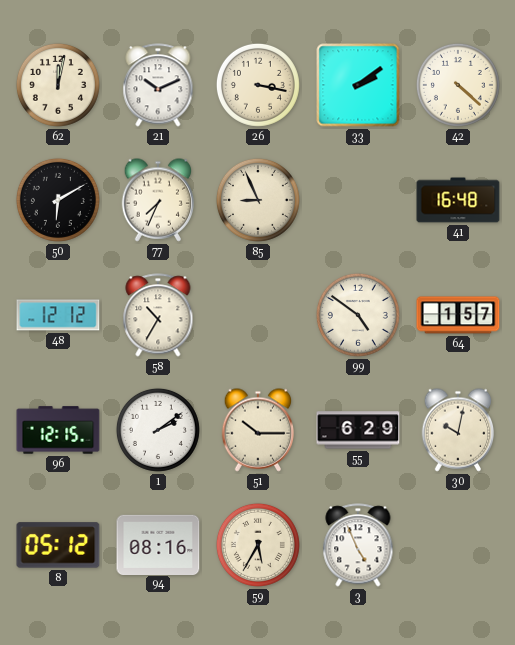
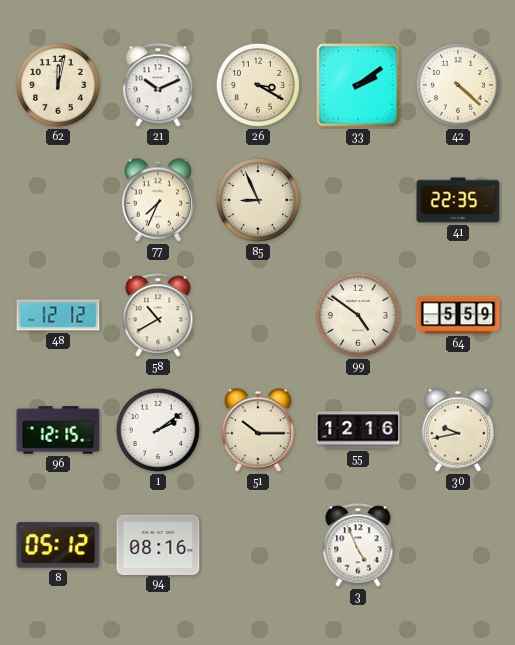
26: 3:17 -> 3:20 (258, 85)
50: 6:10 -> none (58, 200)
41: 16:48 -> 22:35 (458, 200)
58: 10:35 -> 10:40 (158, 315)
64: 1:57 -> 5:59 (458, 315)
55: 6:29 -> 12:16 (358, 430)
30: 10:02 -> 9:43 (458, 430)
59: 5:35 -> none (258, 545)
